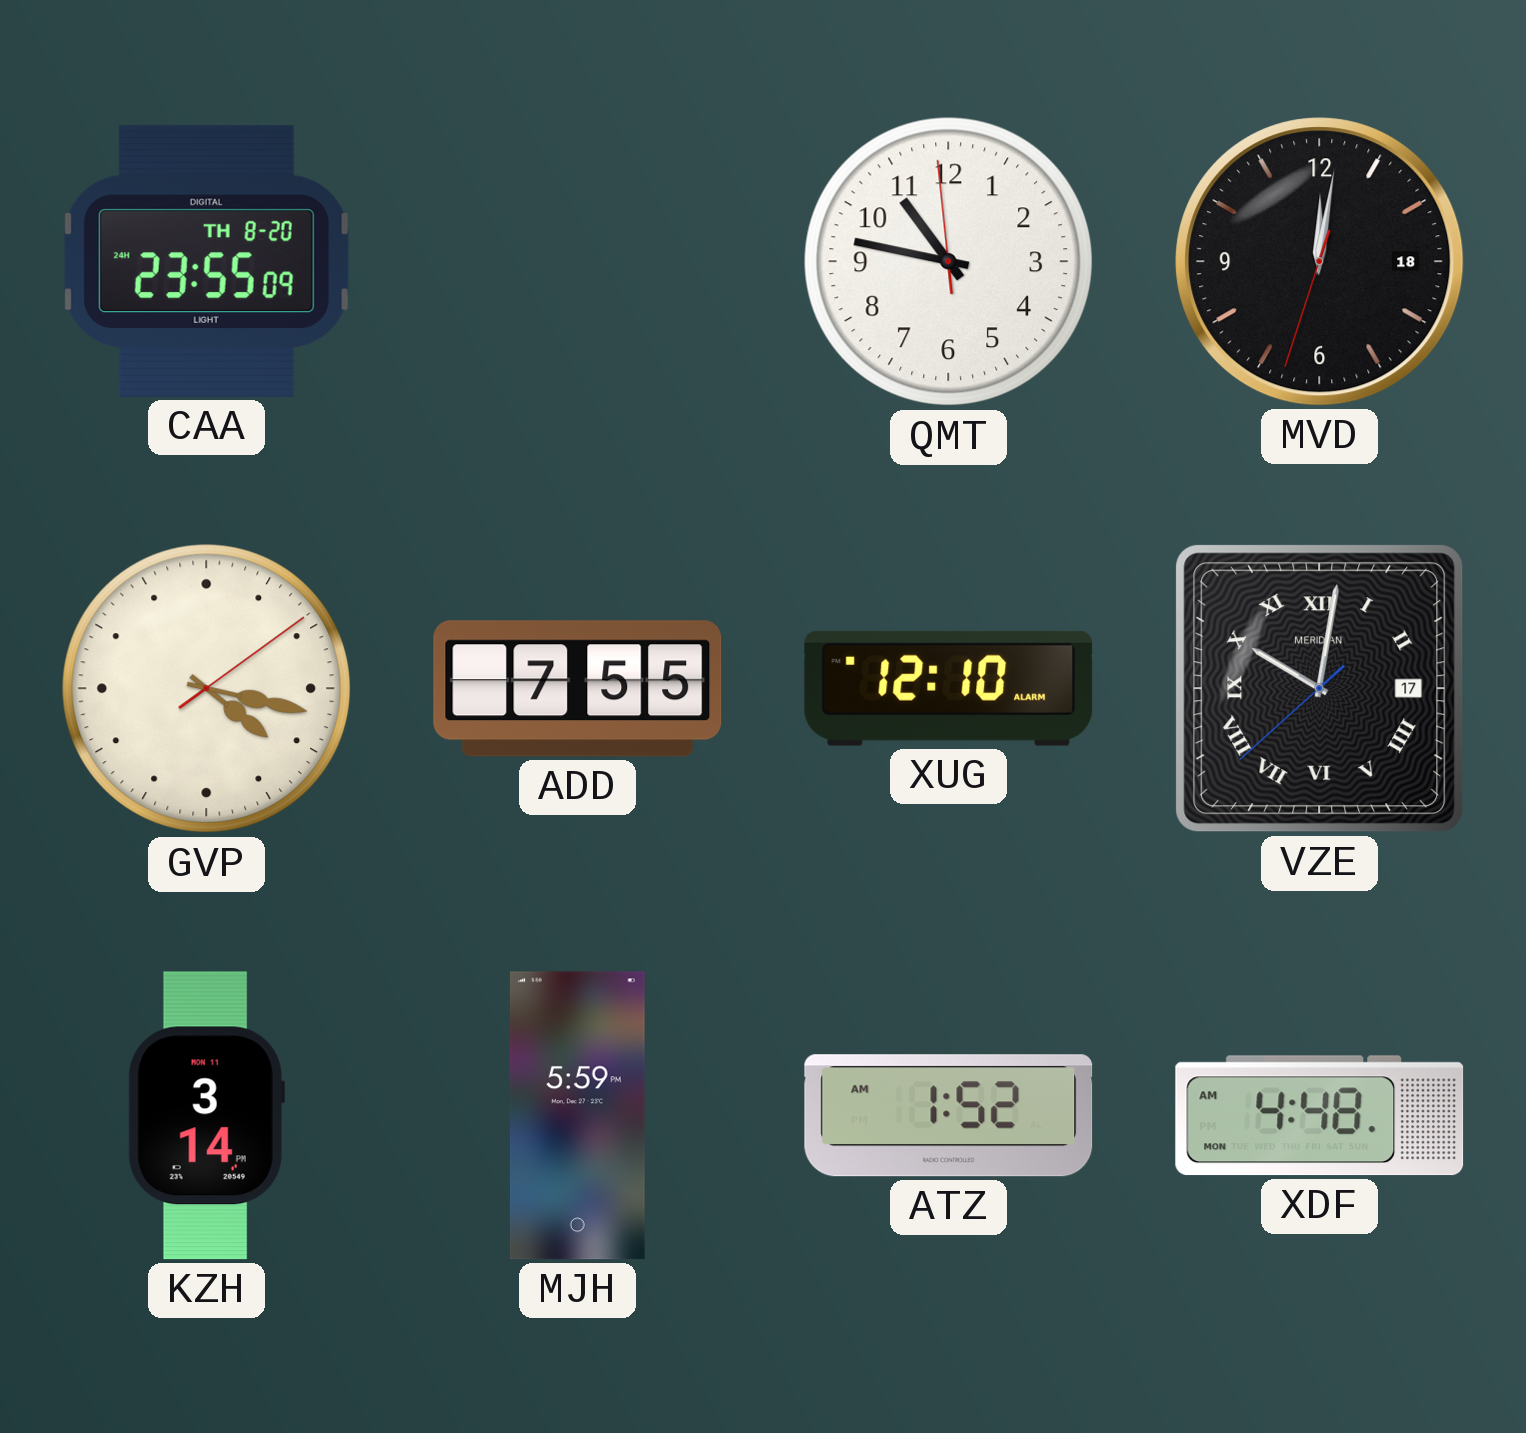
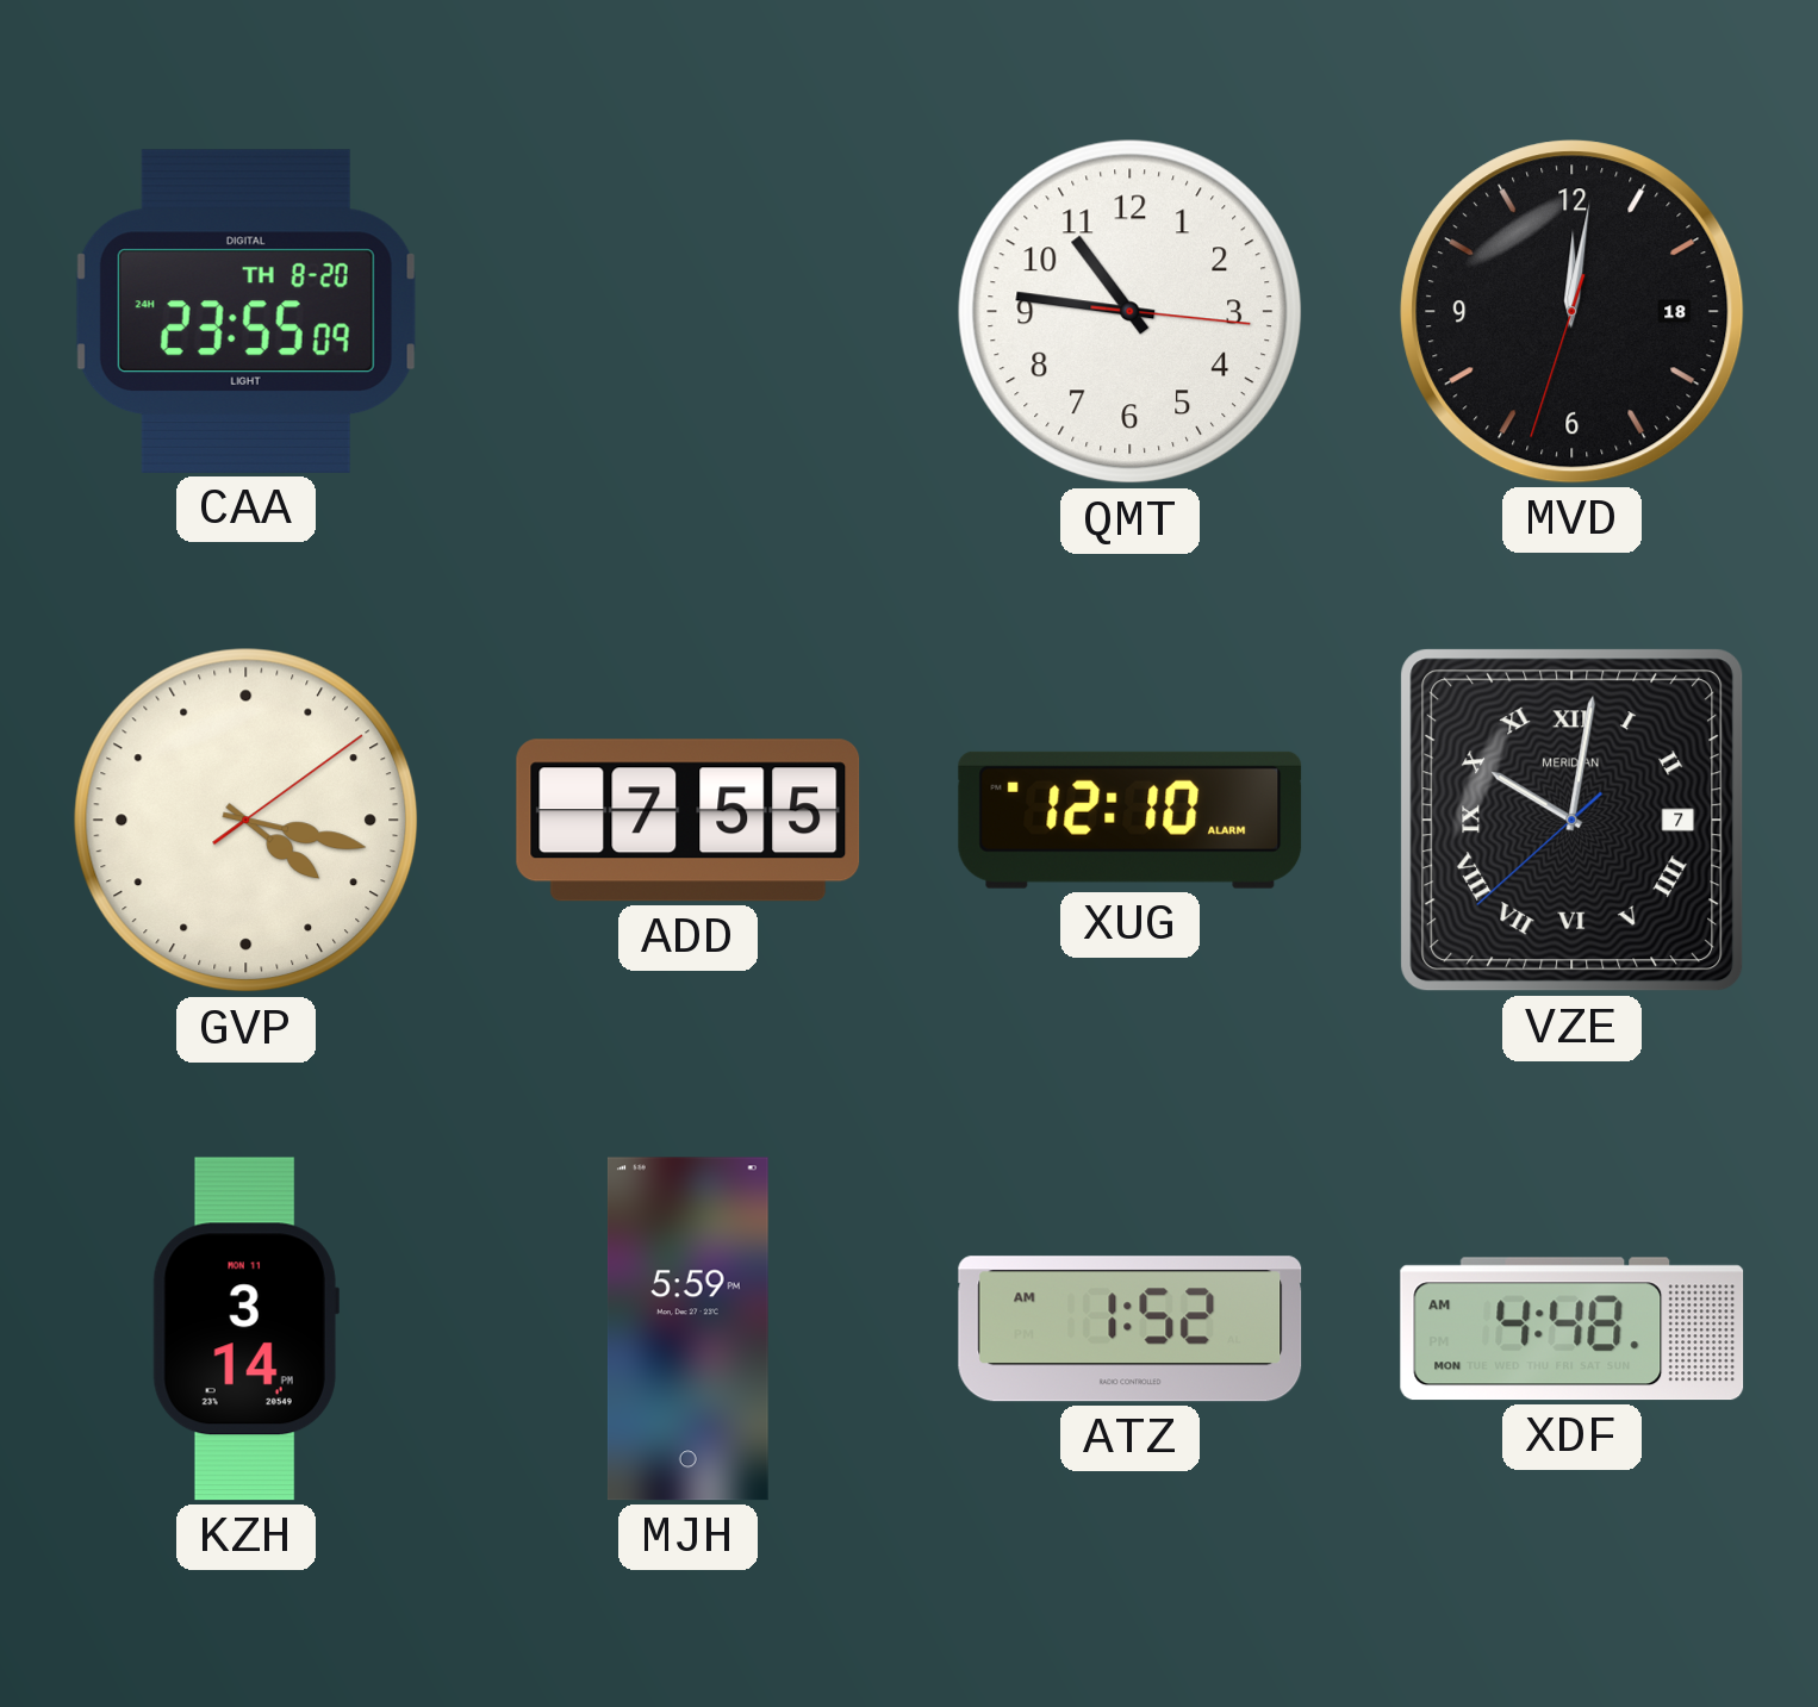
QMT: 10:46:59 -> 10:46:16 (1131, 312)
VZE date: 17 -> 7 (1573, 821)
